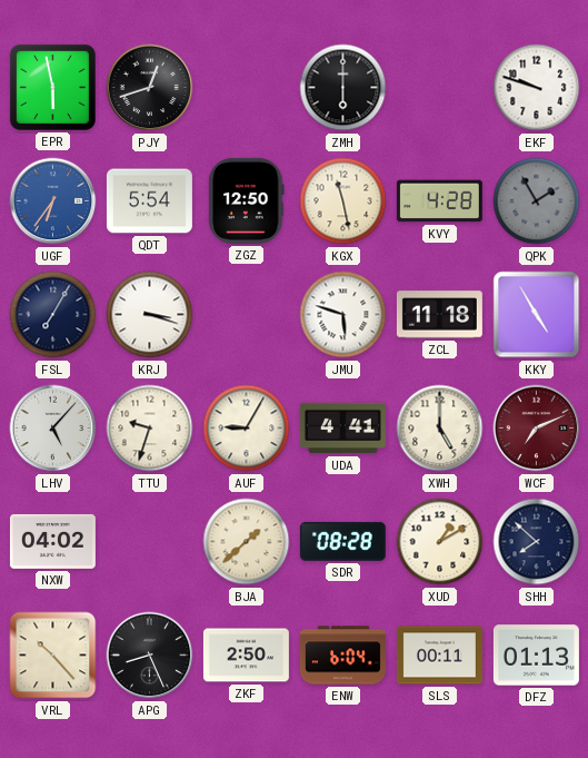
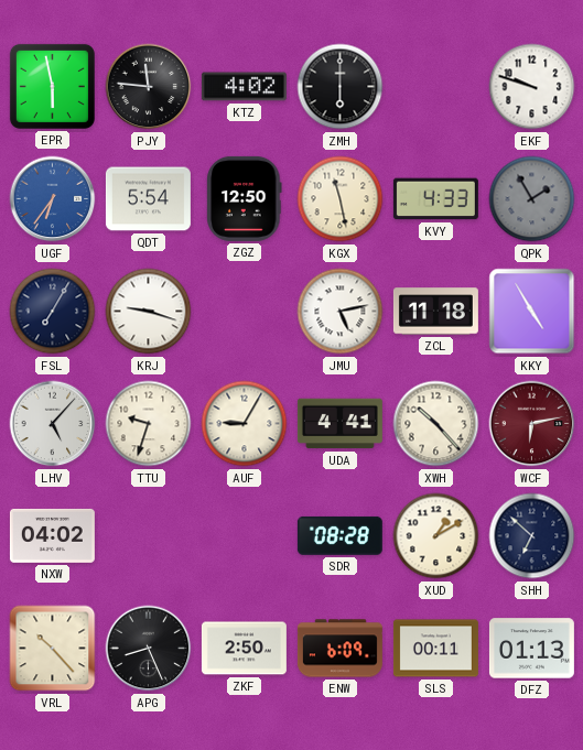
PJY: 12:42 -> 11:46 (149, 87)
KTZ: none -> 4:02 (244, 87)
KVY: 4:28 -> 4:33 (435, 199)
KRJ: 3:18 -> 9:18 (149, 312)
JMU: 5:48 -> 5:13 (341, 312)
XWH: 5:00 -> 10:23 (436, 424)
WCF: 7:11 -> 6:13 (532, 424)
BJA: 1:38 -> none (247, 542)
SHH: 7:52 -> 6:52 (532, 536)
ENW: 6:04 -> 6:09 (339, 649)
